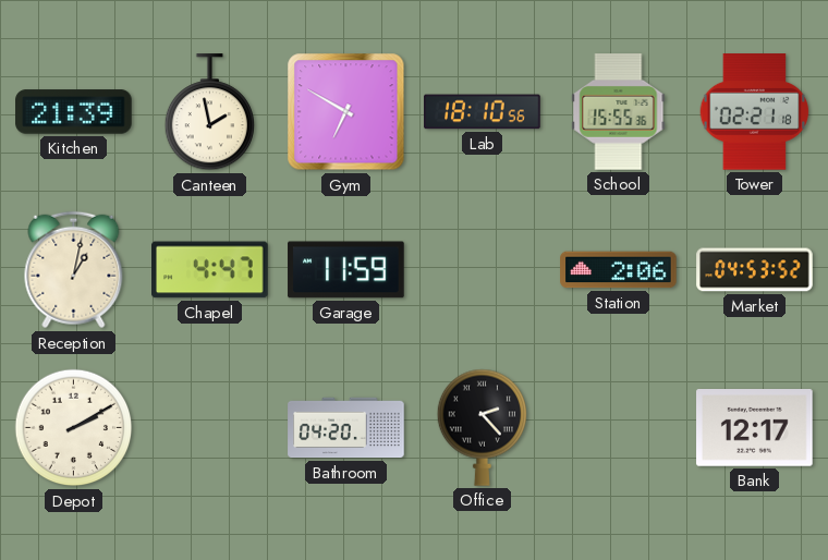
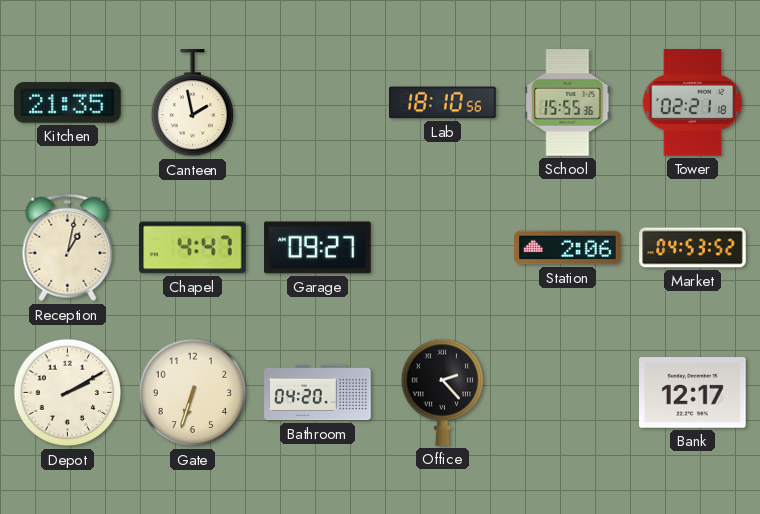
Kitchen: 21:39 -> 21:35 (68, 103)
Gym: 6:50 -> none (346, 112)
Garage: 11:59 -> 09:27 (318, 248)
Gate: none -> 6:33 (193, 393)
